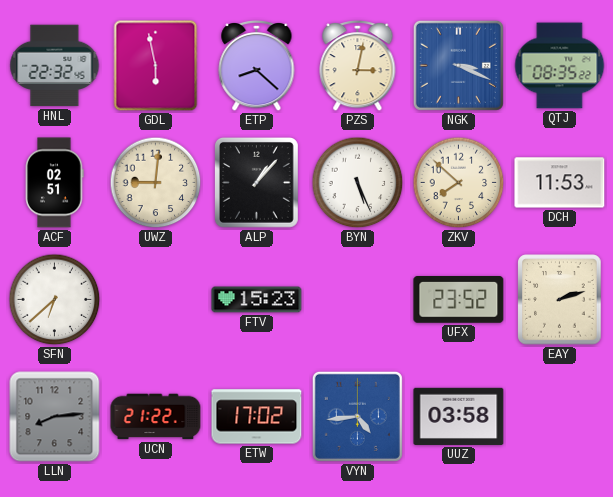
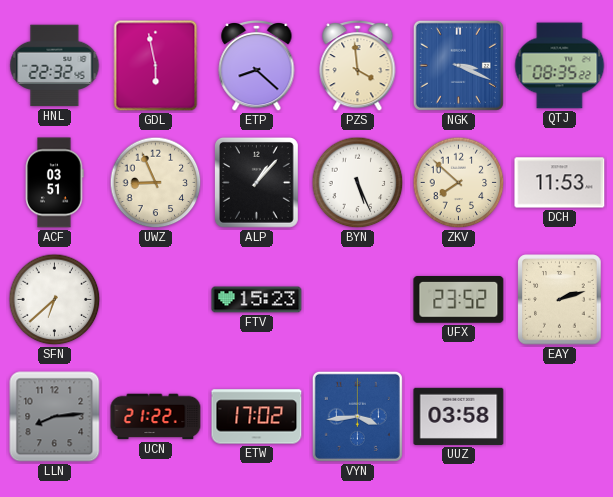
PZS: 3:02 -> 3:59 (358, 65)
ACF: 02:51 -> 03:51 (55, 183)
UWZ: 9:01 -> 8:56 (156, 183)
VYN: 4:44 -> 3:44 (357, 416)
